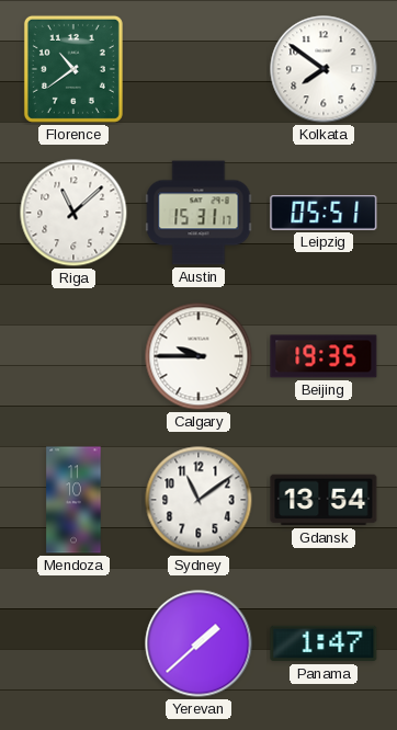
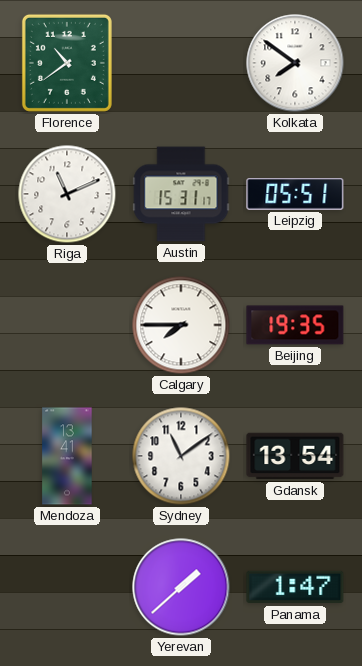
Riga: 11:08 -> 11:11 (67, 194)
Calgary: 9:45 -> 7:45 (181, 325)
Mendoza: 11:10 -> 13:41 (67, 456)
